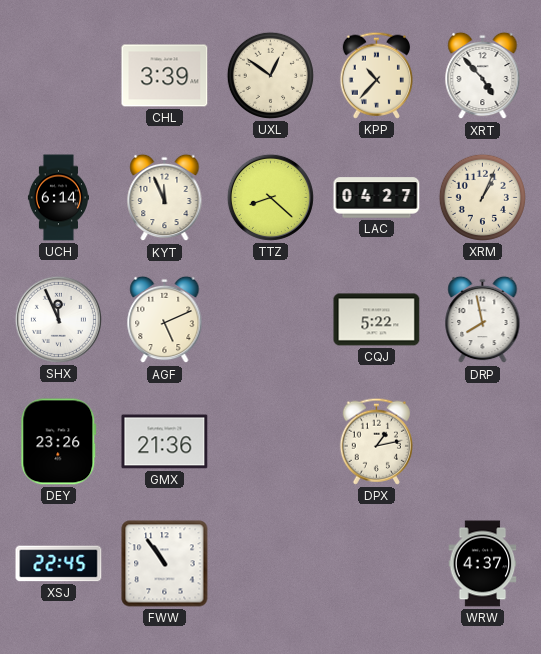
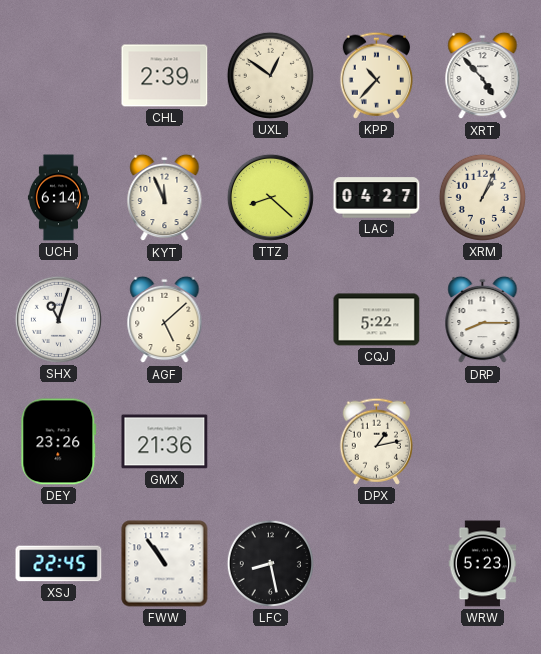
CHL: 3:39 -> 2:39 (165, 76)
SHX: 11:56 -> 11:03 (58, 319)
AGF: 5:11 -> 5:08 (165, 320)
DRP: 7:58 -> 8:15 (483, 320)
LFC: none -> 8:28 (270, 563)
WRW: 4:37 -> 5:23 (483, 564)
